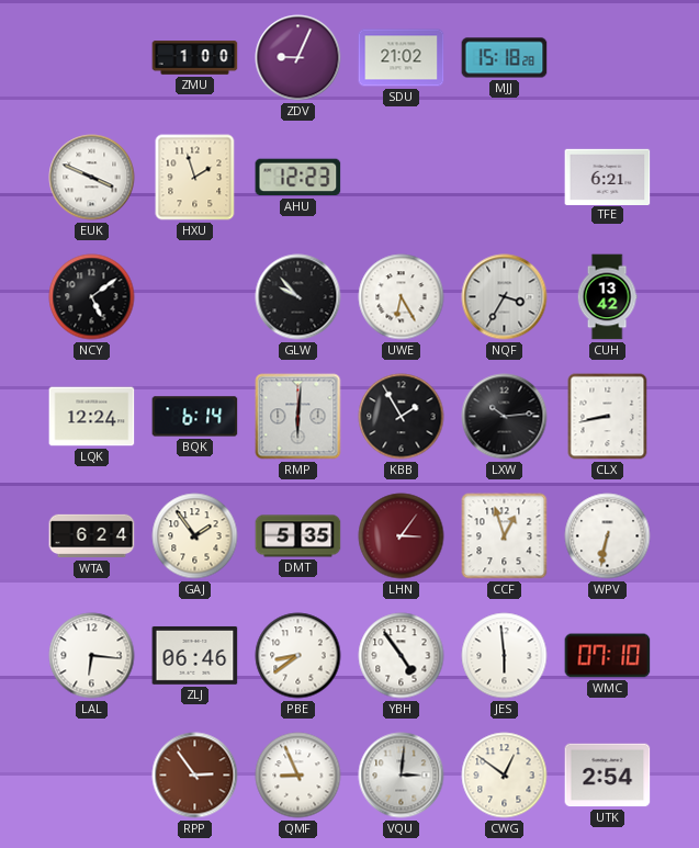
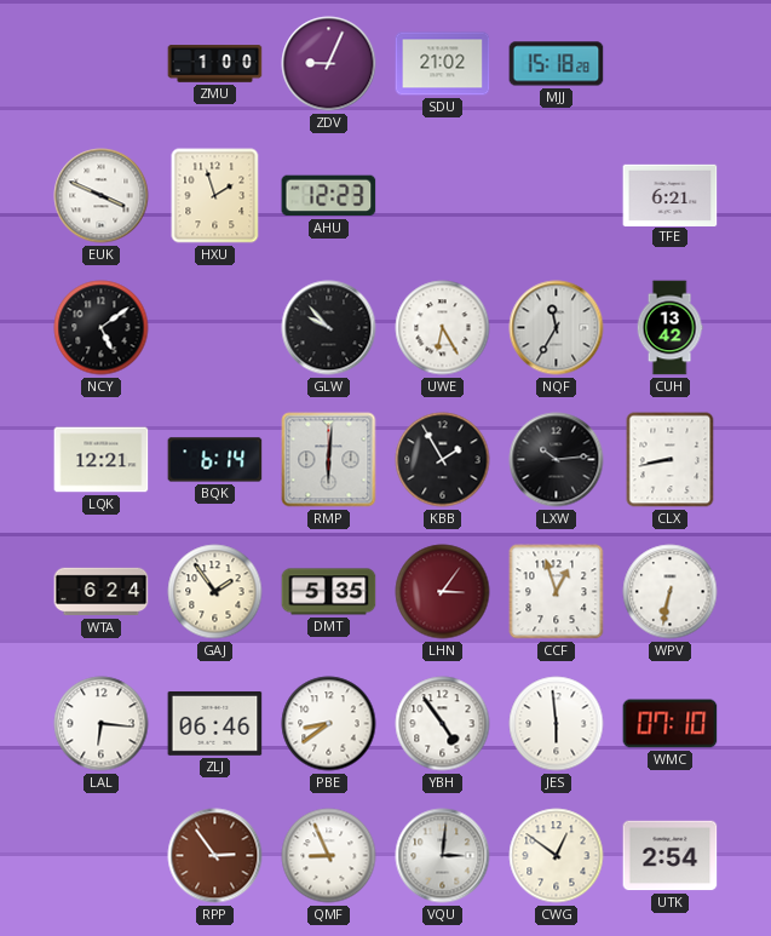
NQF: 3:35 -> 11:35 (557, 328)
LQK: 12:24 -> 12:21 (102, 460)
